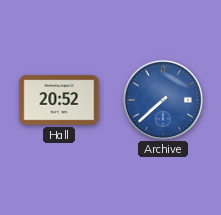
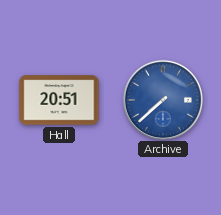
Hall: 20:52 -> 20:51 (59, 100)
